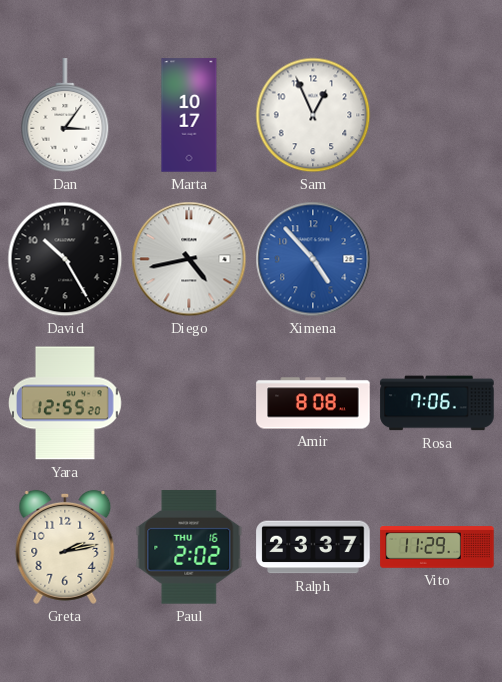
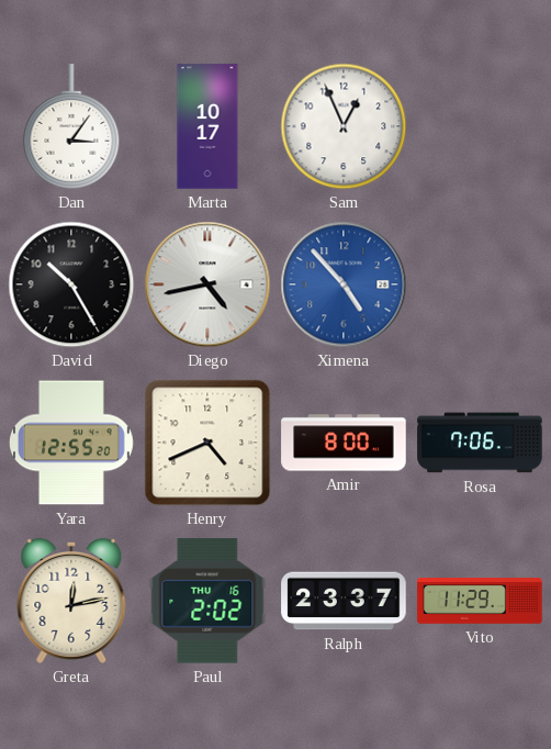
Henry: none -> 4:41 (207, 443)
Amir: 8:08 -> 8:00 (344, 443)
Greta: 2:13 -> 12:13 (71, 601)
